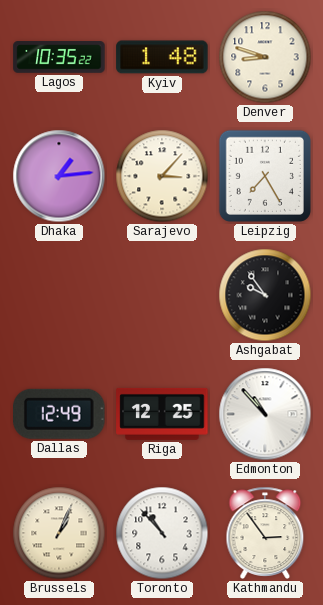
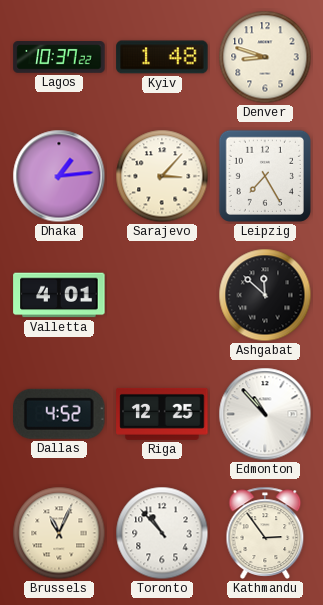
Lagos: 10:35 -> 10:37 (59, 57)
Valletta: none -> 4:01 (59, 295)
Ashgabat: 9:54 -> 11:52 (265, 295)
Dallas: 12:49 -> 4:52 (59, 414)
Brussels: 1:04 -> 11:04 (59, 533)
